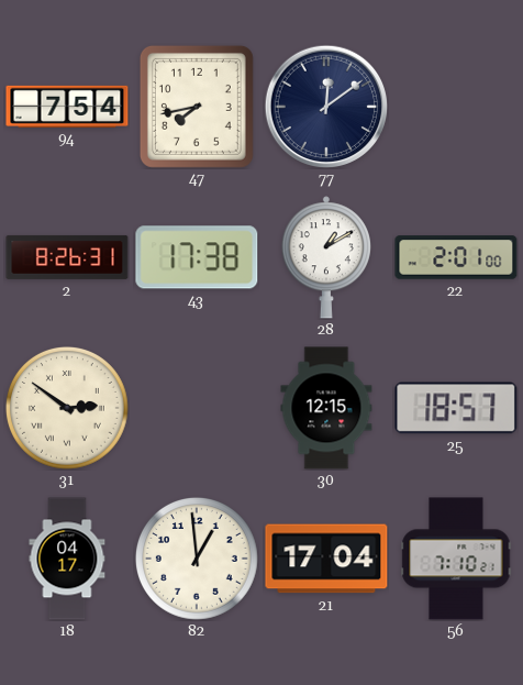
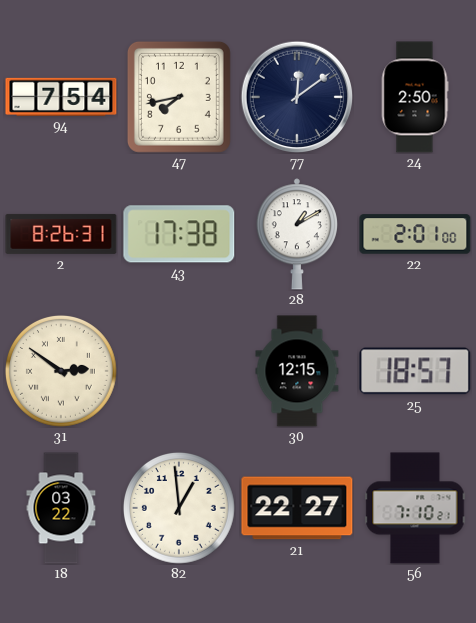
24: none -> 2:50 (415, 97)
18: 04:17 -> 03:22 (61, 508)
21: 17:04 -> 22:27 (297, 508)
